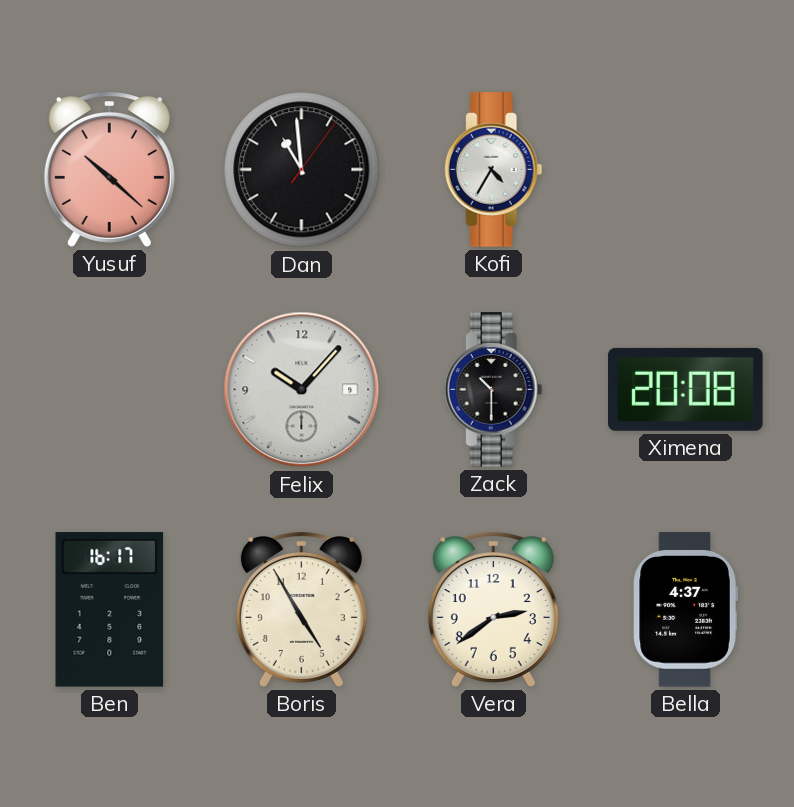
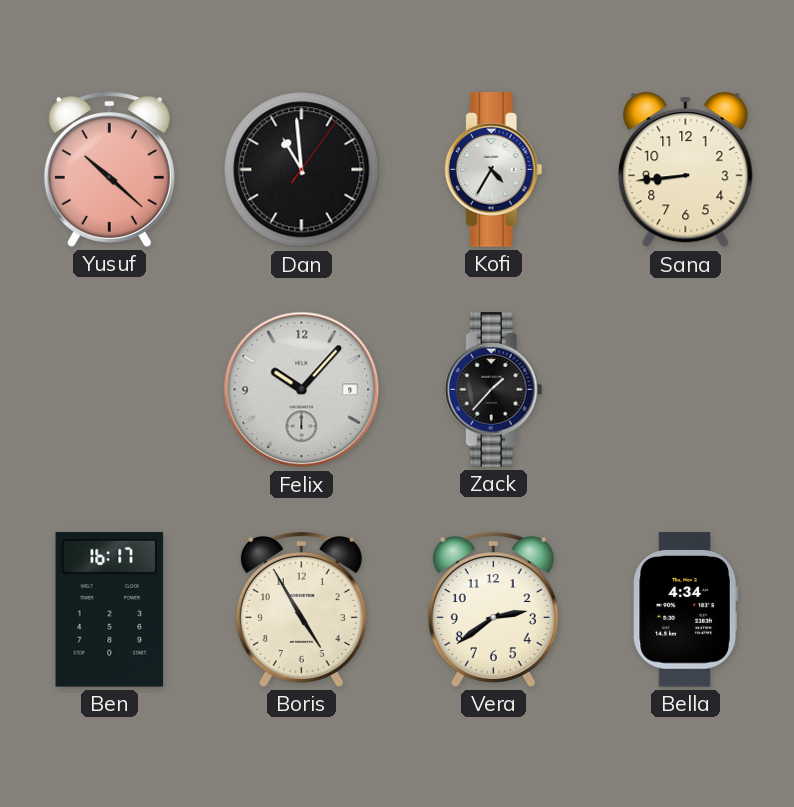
Sana: none -> 8:44 (686, 170)
Zack: 10:30 -> 1:37 (493, 390)
Ximena: 20:08 -> none (686, 389)
Bella: 4:37 -> 4:34 (685, 610)
